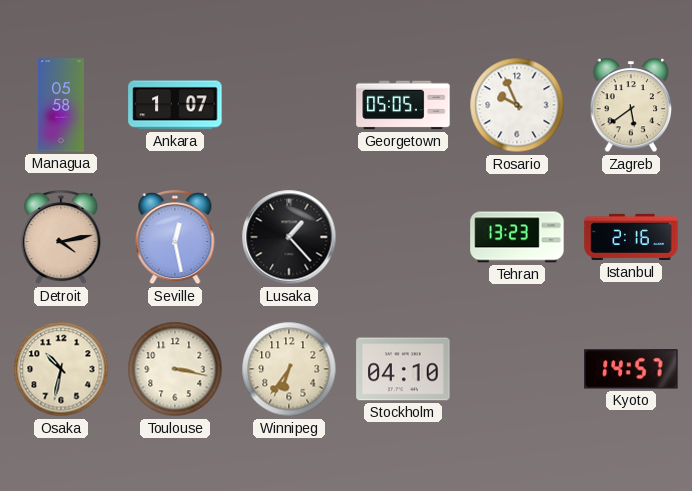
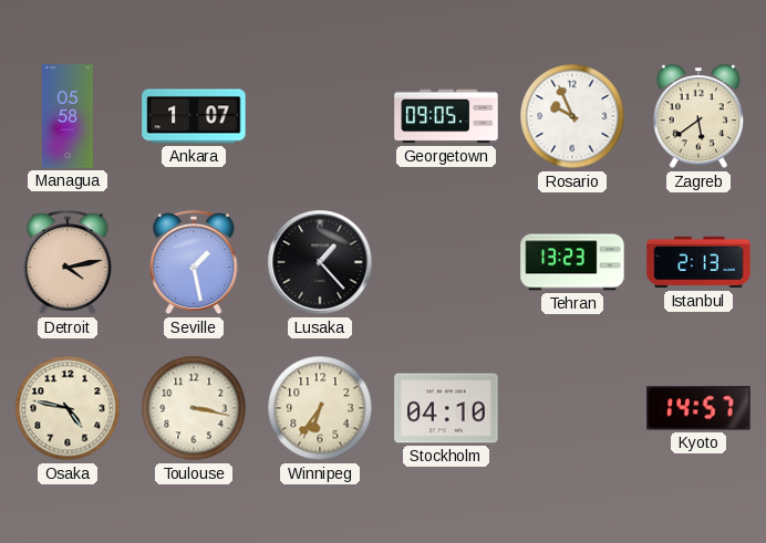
Georgetown: 05:05 -> 09:05 (446, 116)
Seville: 12:28 -> 1:28 (194, 263)
Istanbul: 2:16 -> 2:13 (698, 262)
Osaka: 10:32 -> 4:47 (68, 408)
